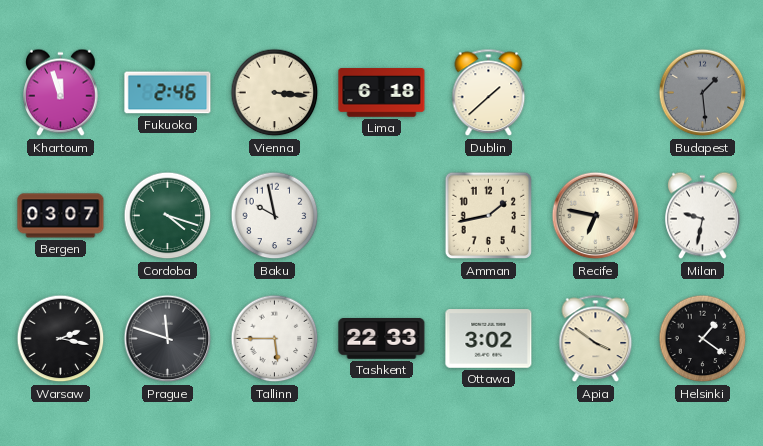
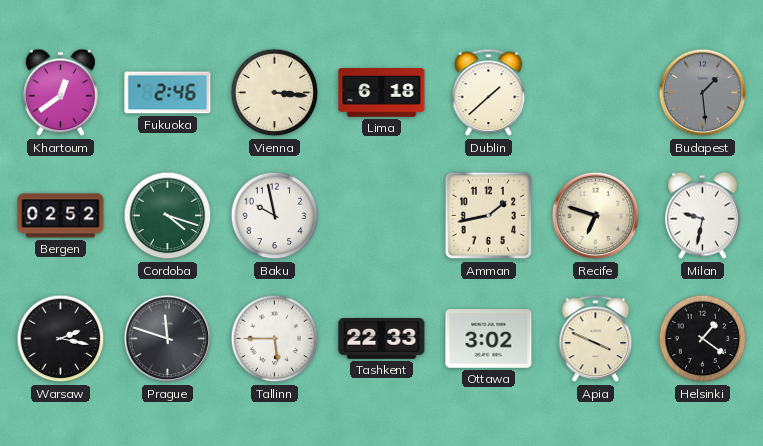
Khartoum: 11:57 -> 12:39 (61, 93)
Bergen: 03:07 -> 02:52 (61, 216)
Recife: 6:47 -> 6:48 (596, 216)
Apia: 3:51 -> 3:49 (596, 339)
